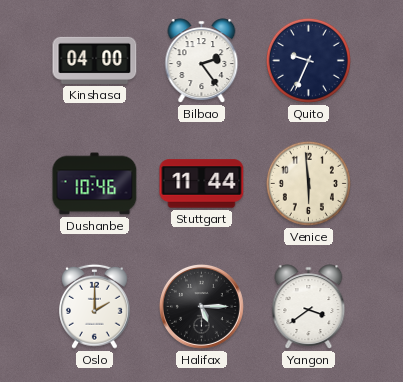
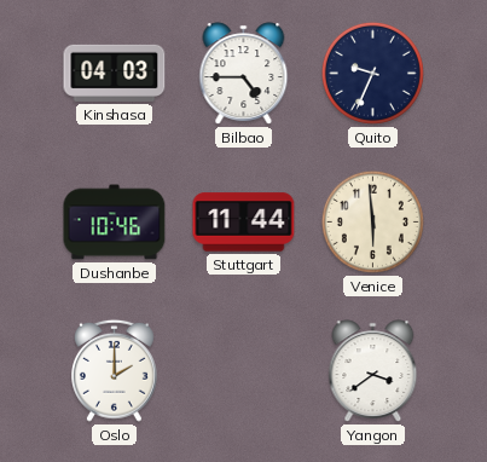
Kinshasa: 04:00 -> 04:03 (115, 73)
Bilbao: 2:24 -> 4:45 (244, 74)
Halifax: 5:15 -> none (201, 306)
